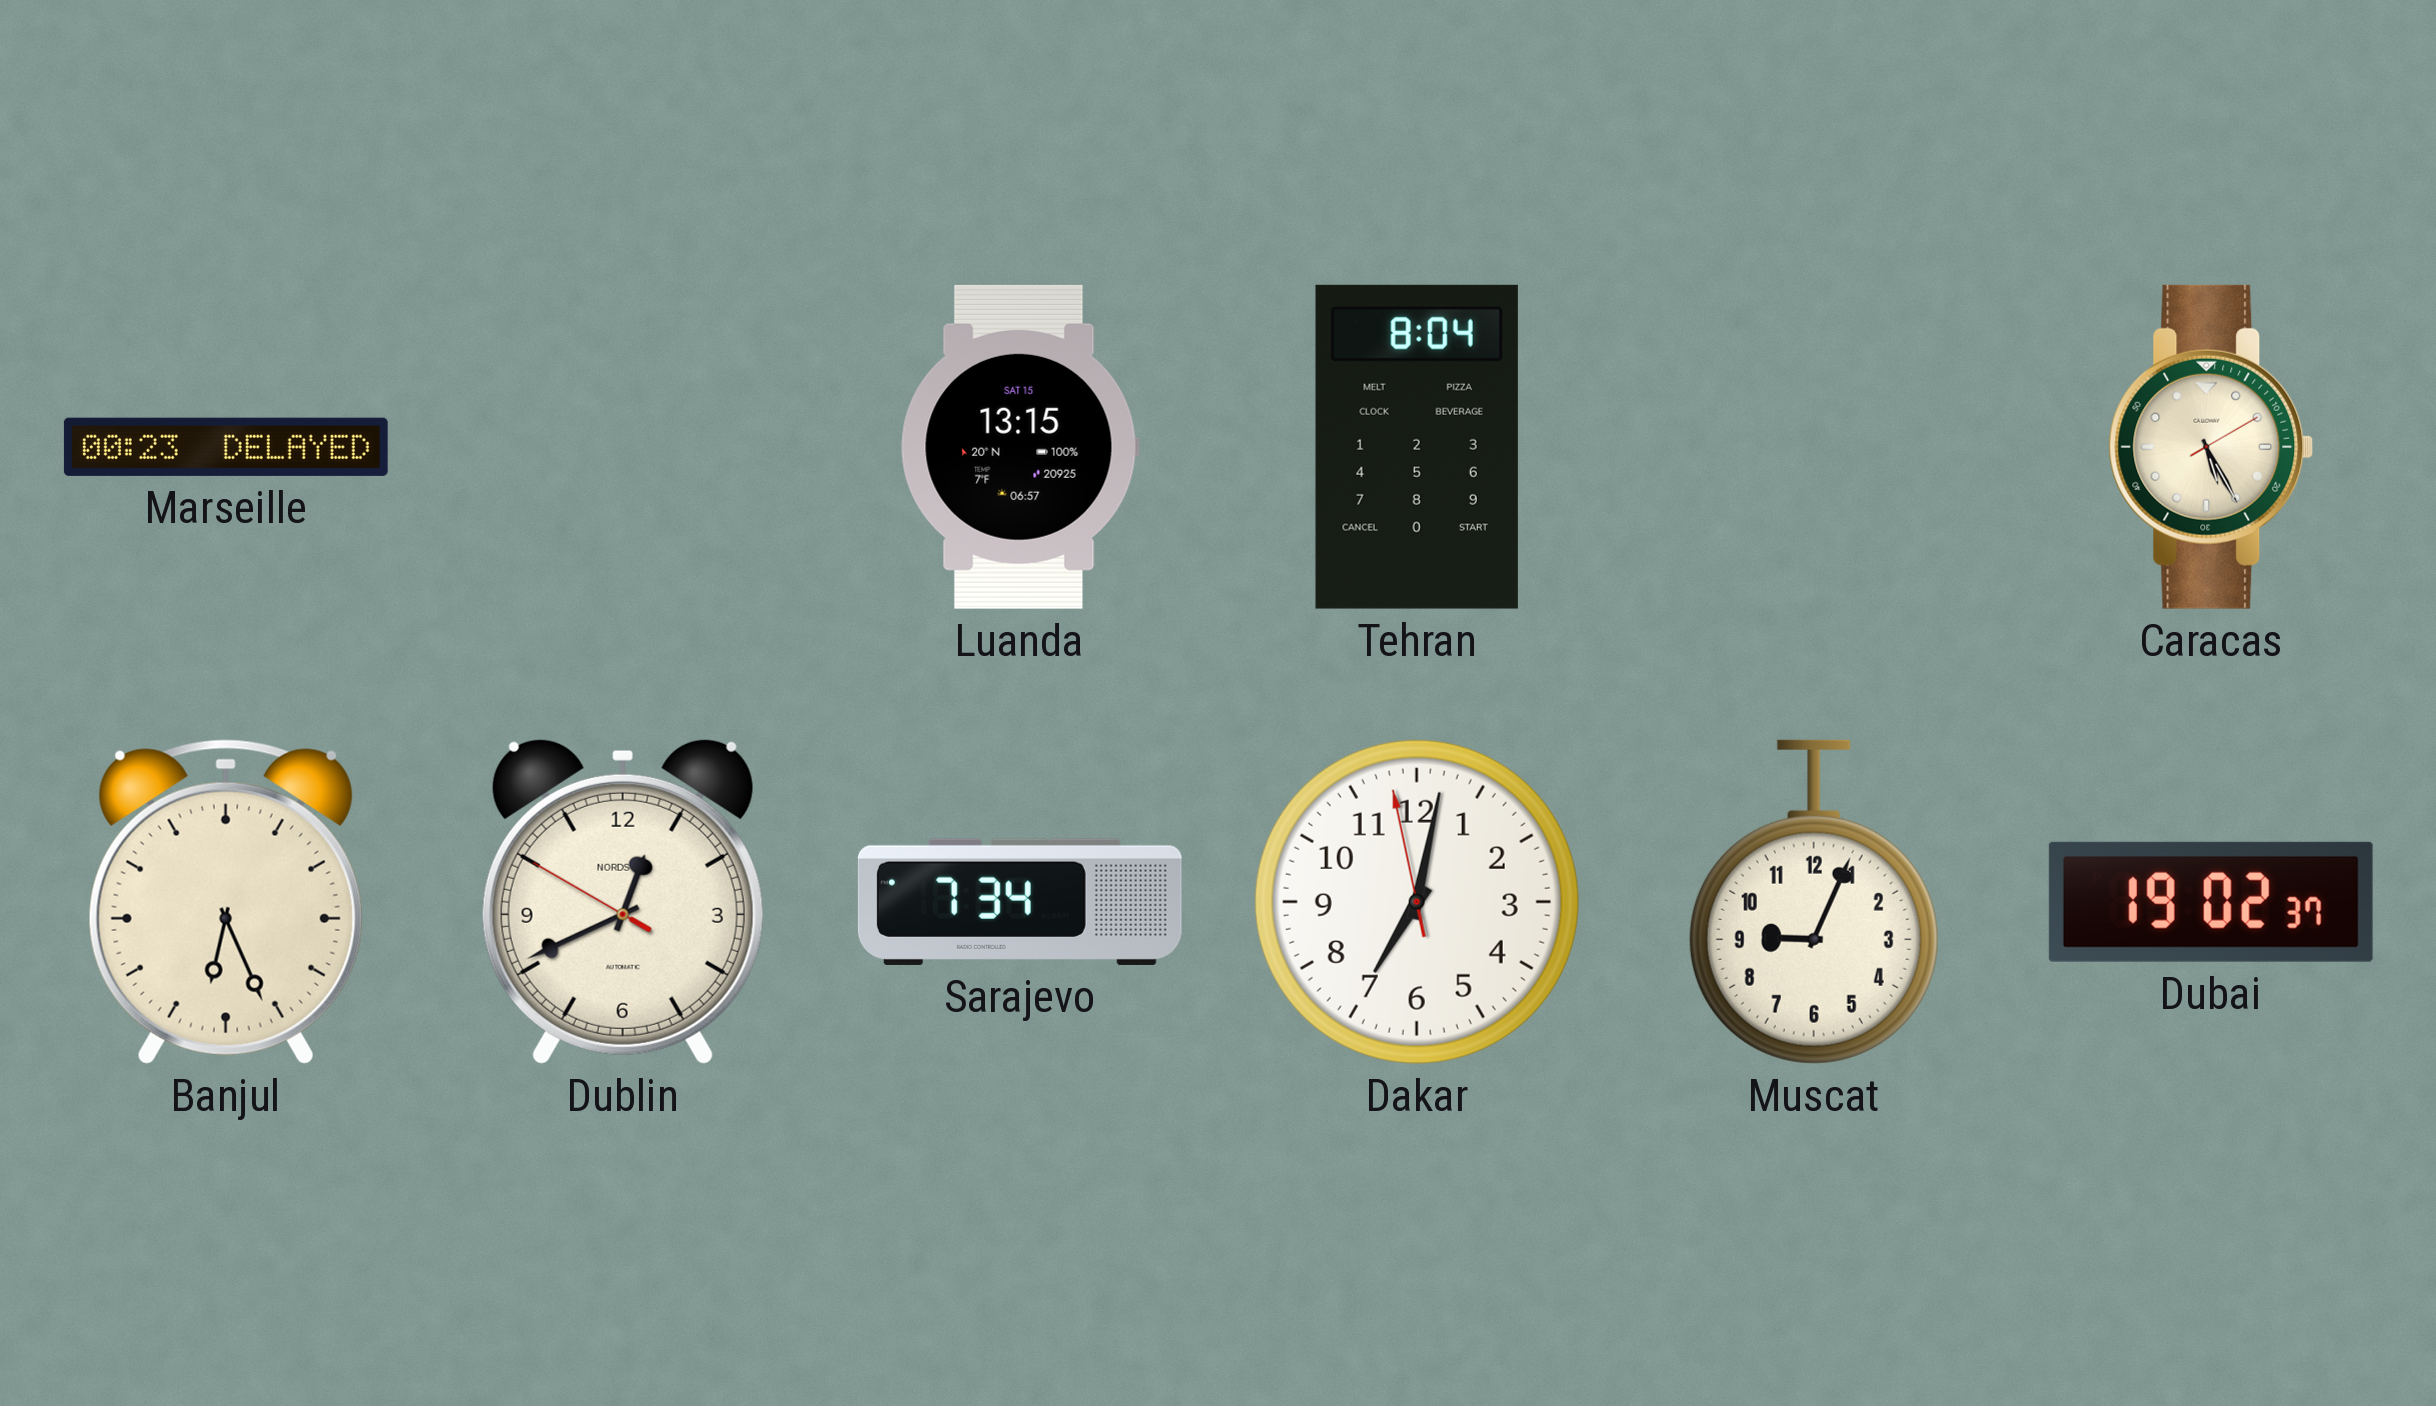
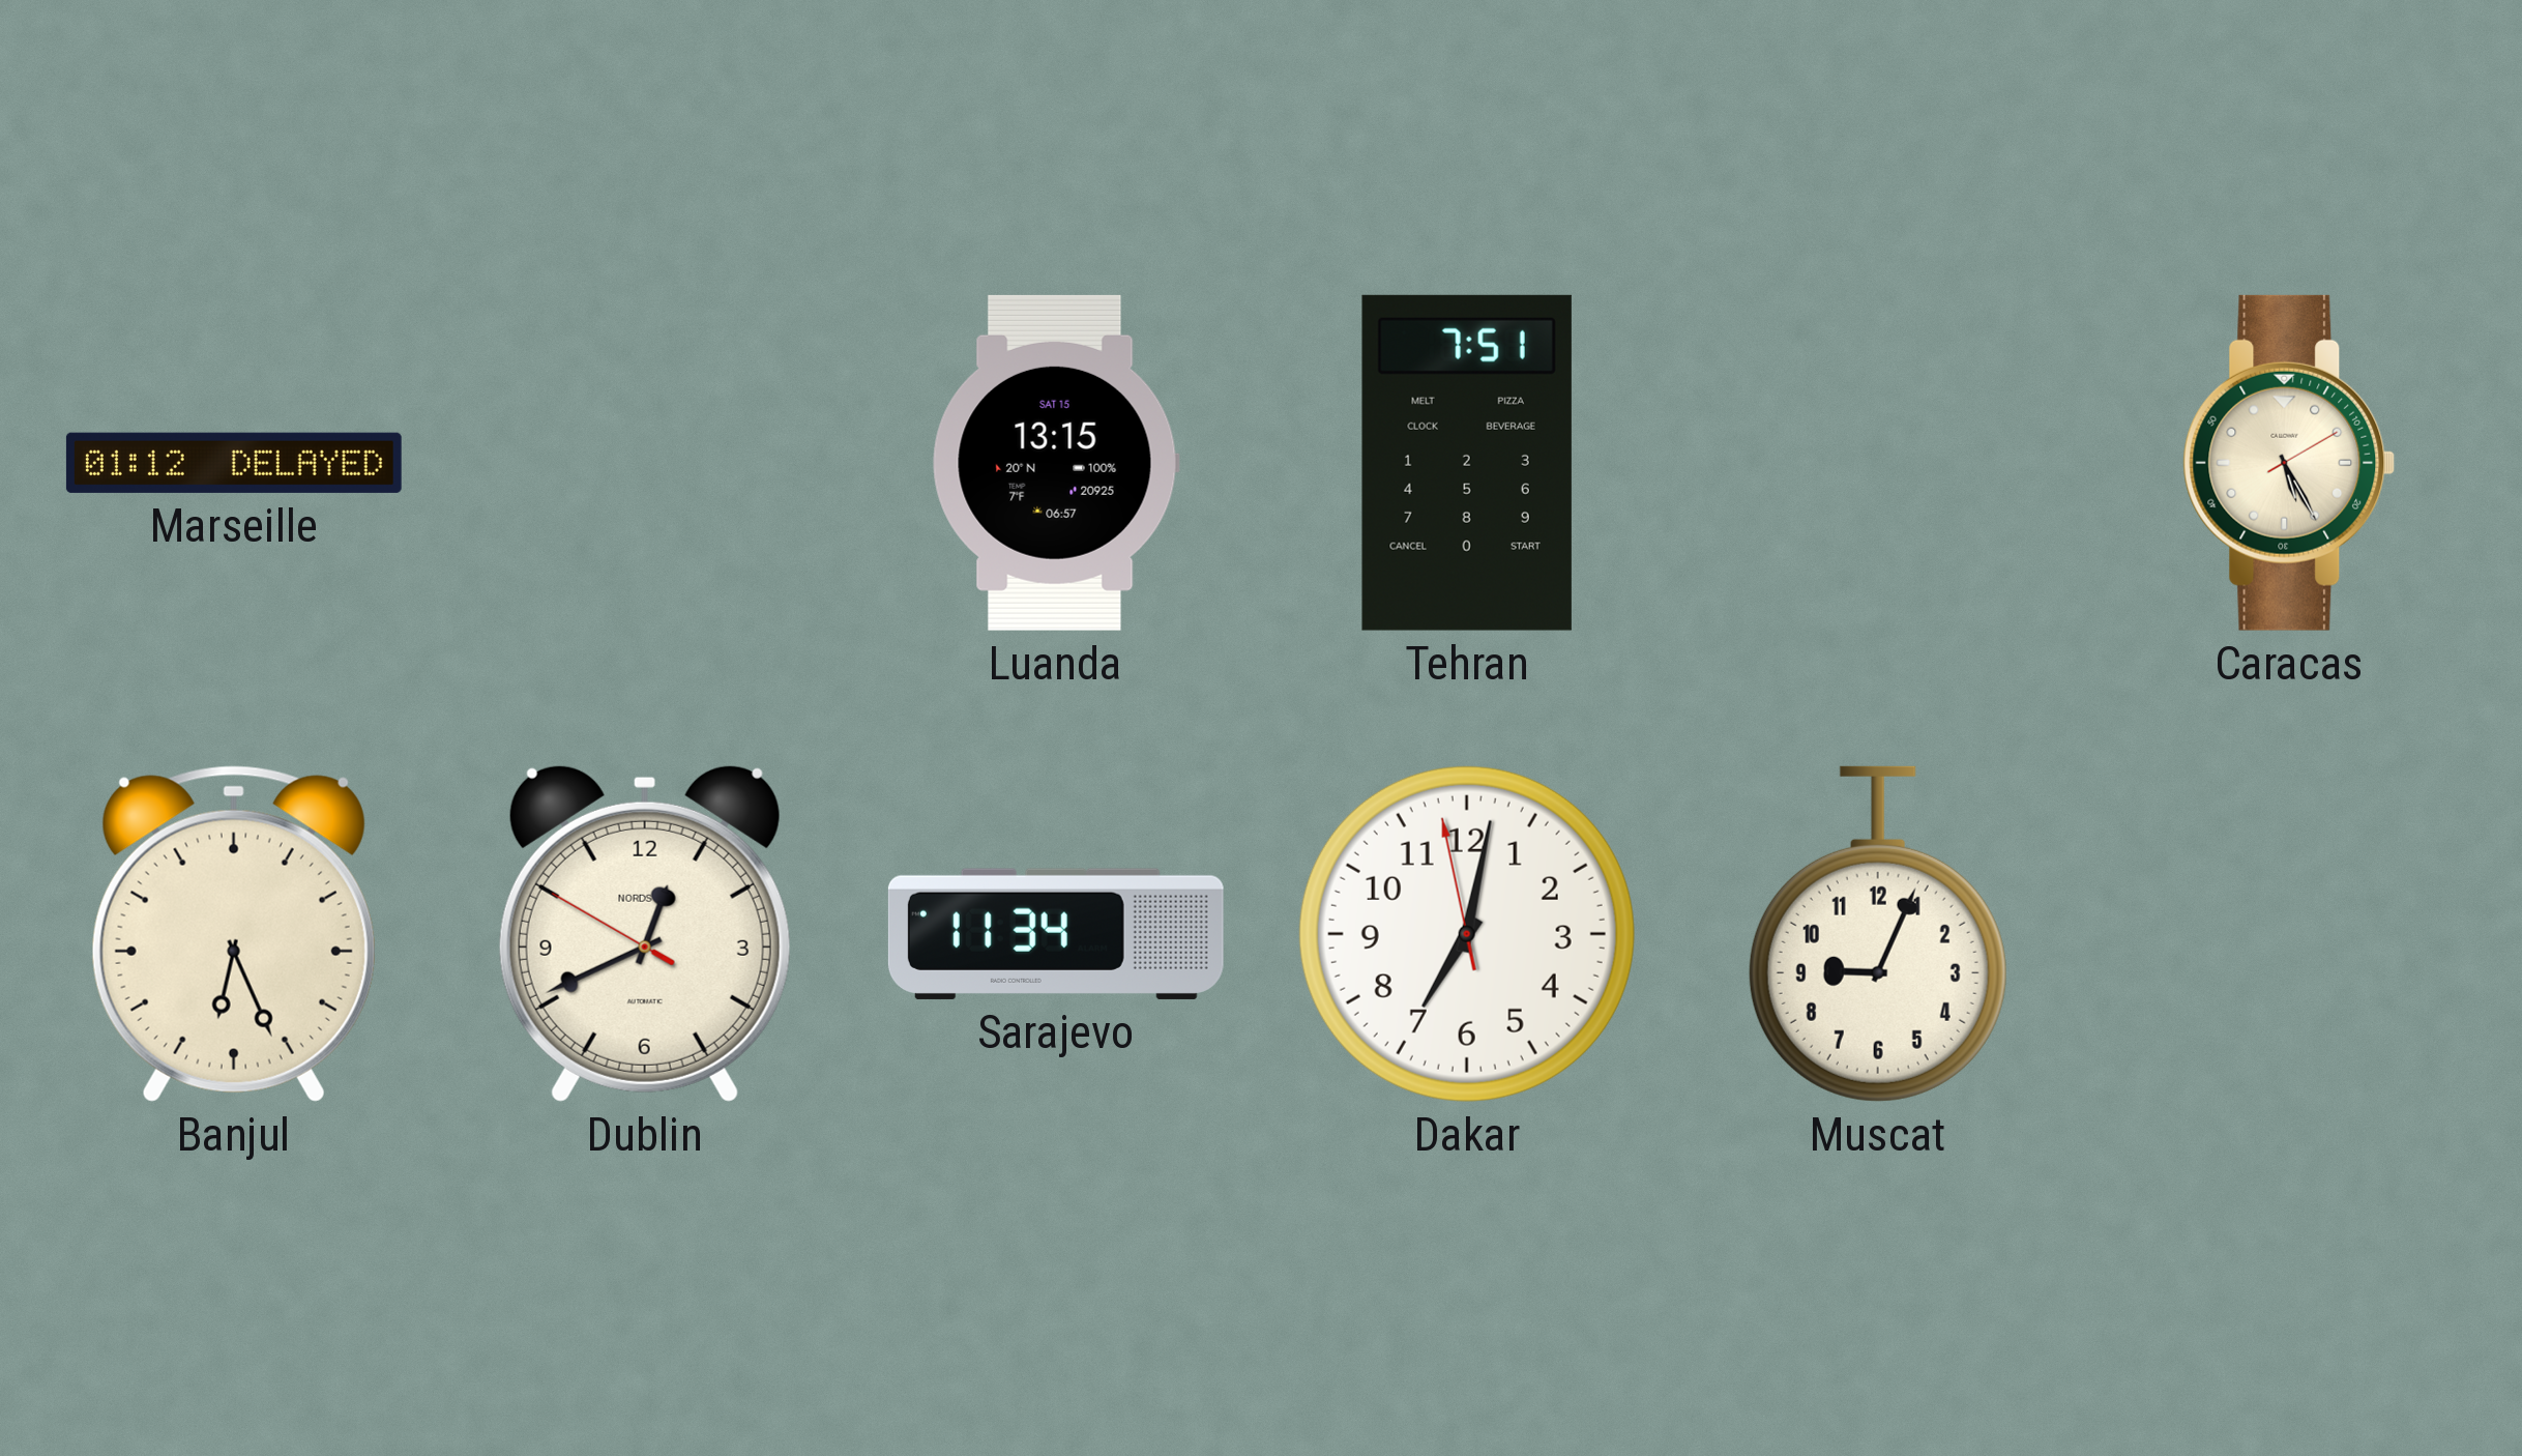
Marseille: 00:23 -> 01:12 (234, 463)
Tehran: 8:04 -> 7:51 (1467, 463)
Sarajevo: 7:34 -> 11:34 (1056, 934)
Dubai: 19:02 -> none (2211, 902)
